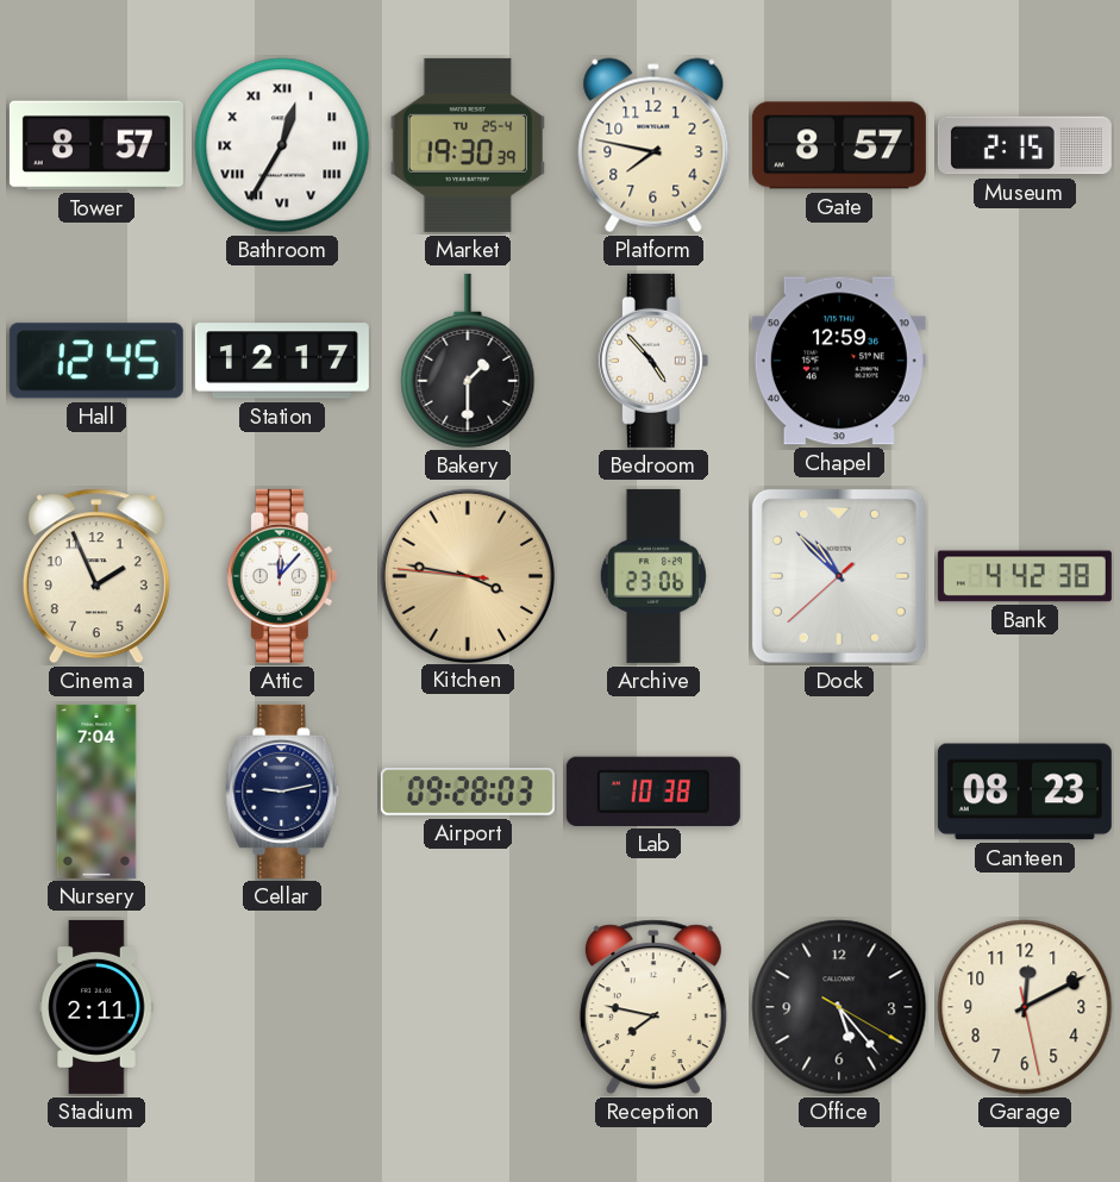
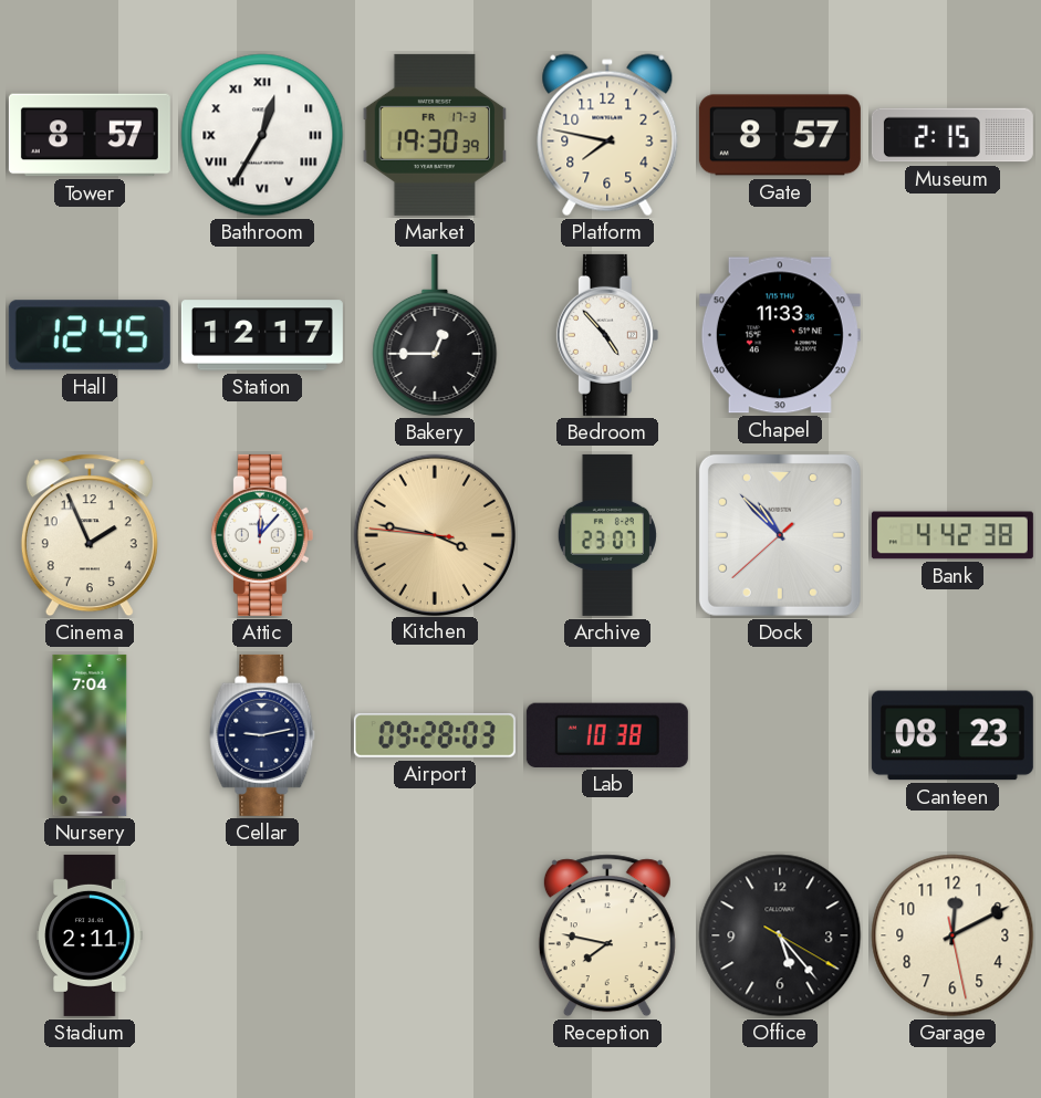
Market date: TU 25-4 -> FR 17-3 (435, 135)
Bakery: 1:30 -> 12:45 (435, 335)
Chapel: 12:59 -> 11:33 (780, 335)
Archive: 23:06 -> 23:07 (607, 535)
